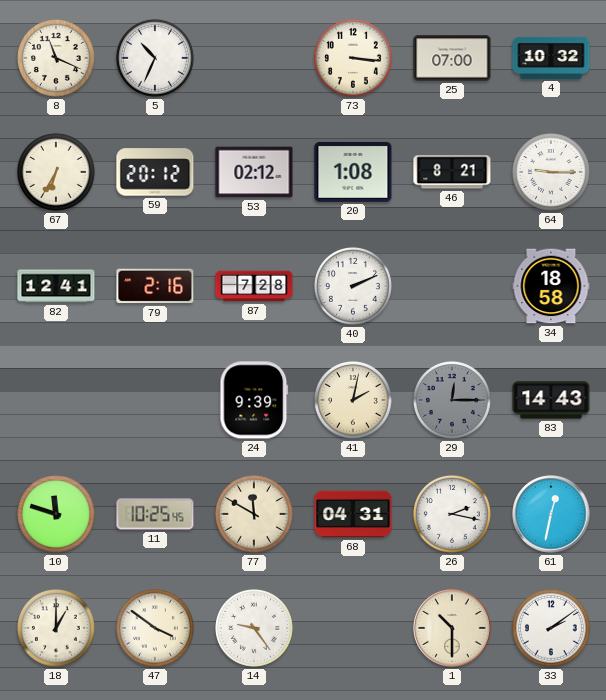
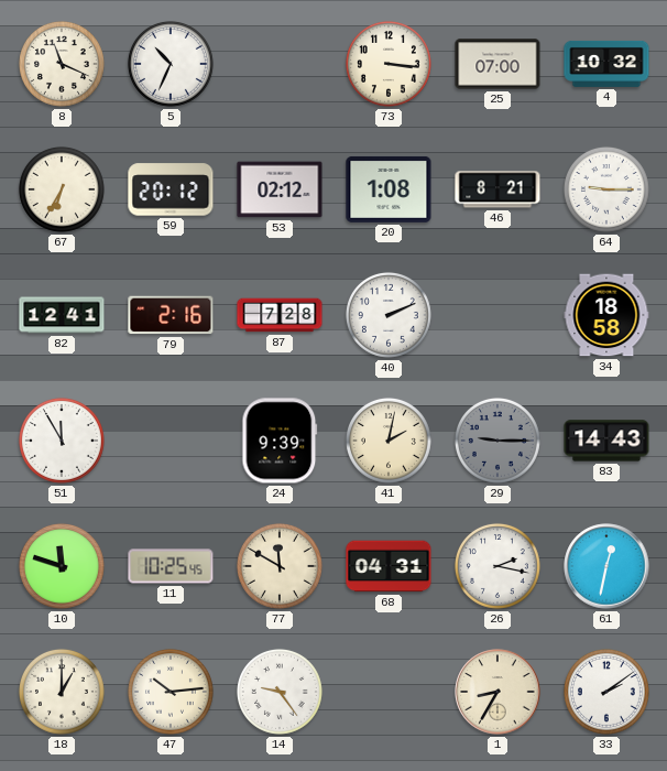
51: none -> 11:55 (62, 441)
29: 12:15 -> 9:15 (497, 441)
47: 3:51 -> 10:14 (171, 692)
1: 10:30 -> 8:35 (497, 692)
